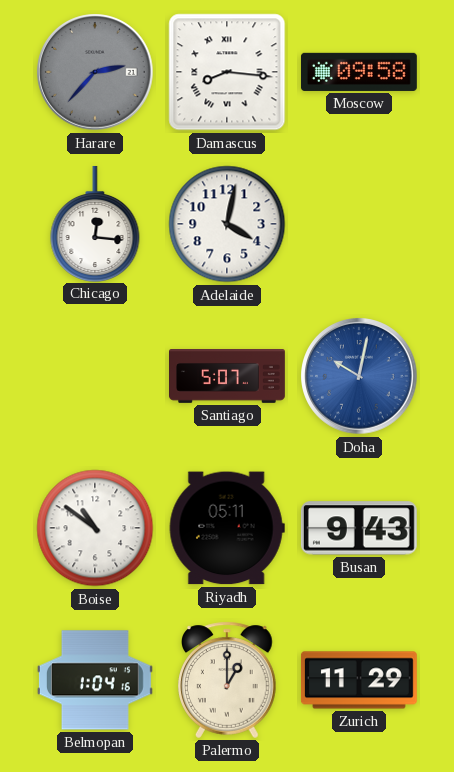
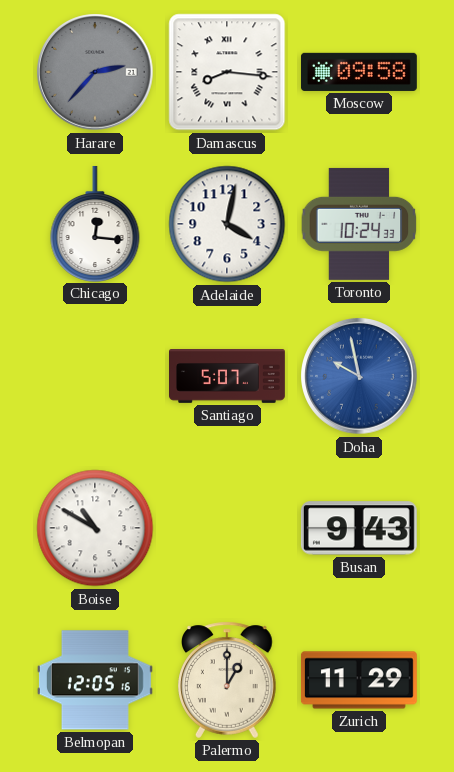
Toronto: none -> 10:24 (359, 224)
Doha: 10:02 -> 9:58 (359, 376)
Boise: 10:51 -> 10:50 (95, 528)
Riyadh: 05:11 -> none (227, 528)
Belmopan: 1:04 -> 12:05 (95, 680)
